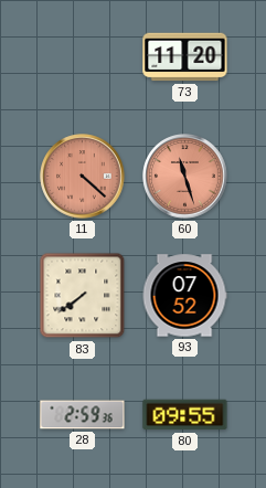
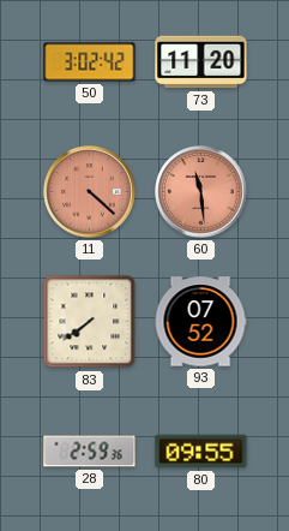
50: none -> 3:02 (90, 62)
60: 11:27 -> 11:29 (201, 192)
